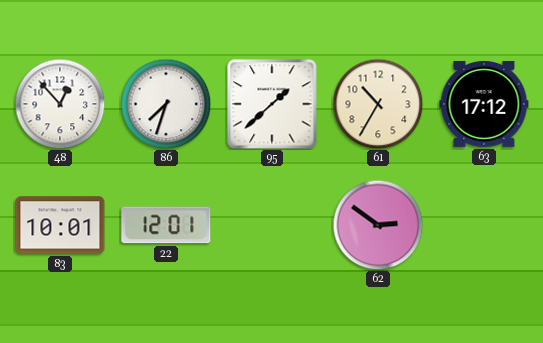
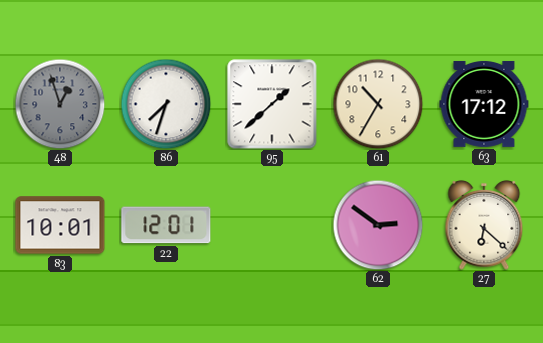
48: 12:53 -> 12:57 (60, 104)
48 dial: white -> grey (60, 104)
27: none -> 6:22 (484, 225)
